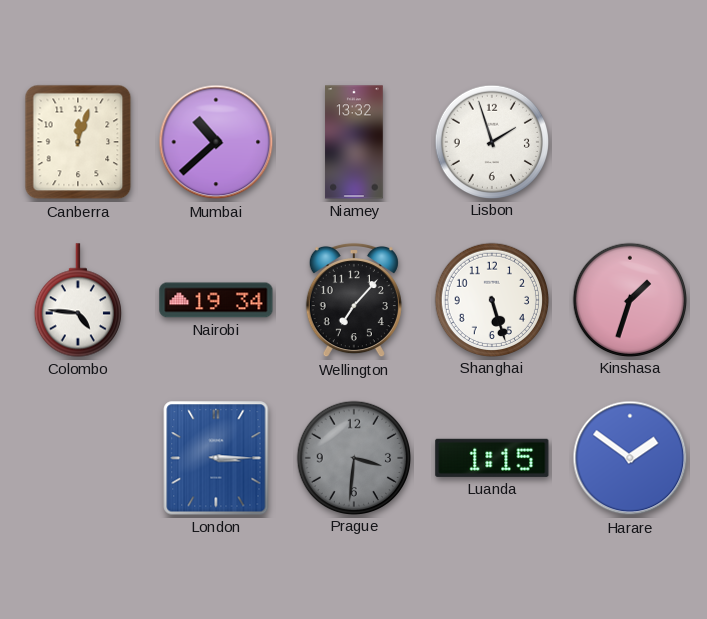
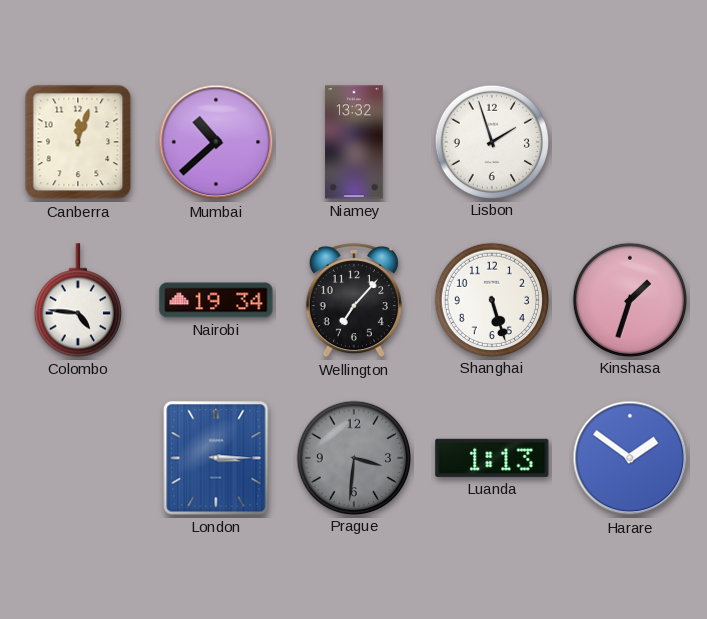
Luanda: 1:15 -> 1:13 (492, 458)
